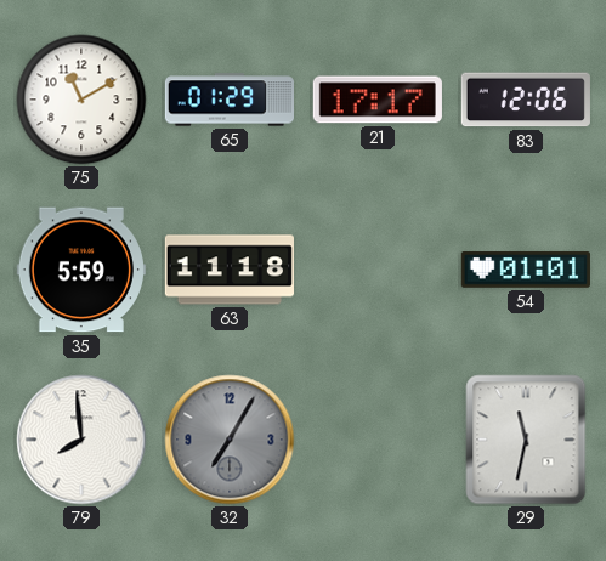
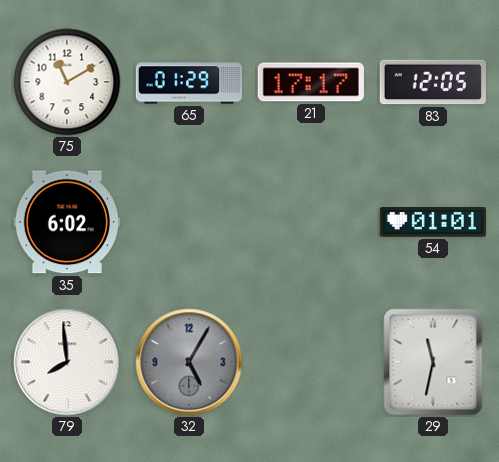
83: 12:06 -> 12:05 (433, 82)
35: 5:59 -> 6:02 (67, 222)
63: 11:18 -> none (228, 270)
32: 7:05 -> 5:05 (189, 362)
